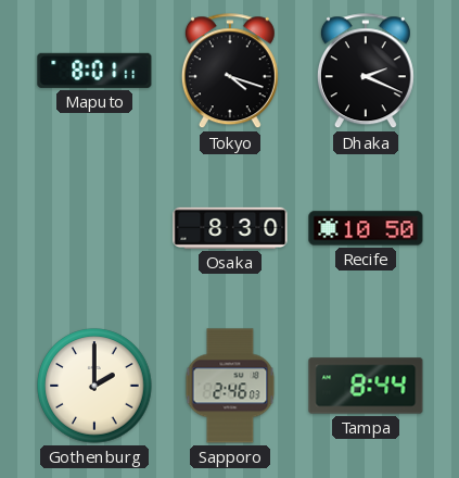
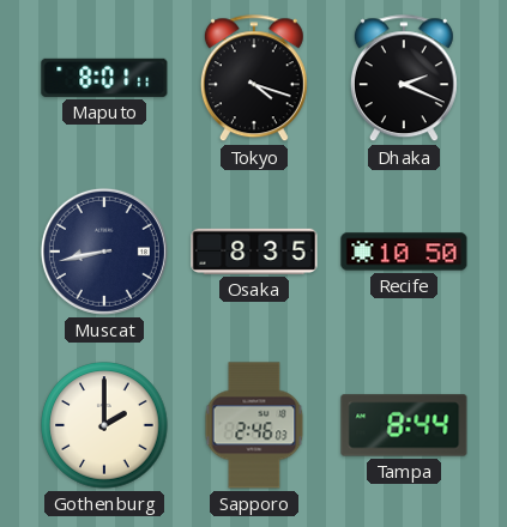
Muscat: none -> 8:43 (104, 252)
Osaka: 8:30 -> 8:35 (254, 252)
